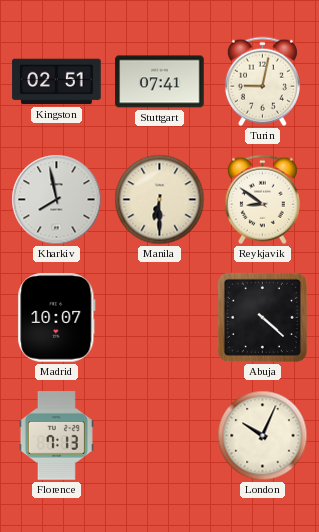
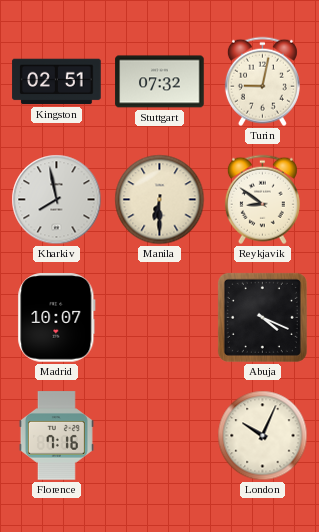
Stuttgart: 07:41 -> 07:32 (160, 82)
Abuja: 4:22 -> 4:19 (262, 317)
Florence: 7:13 -> 7:16 (56, 436)
